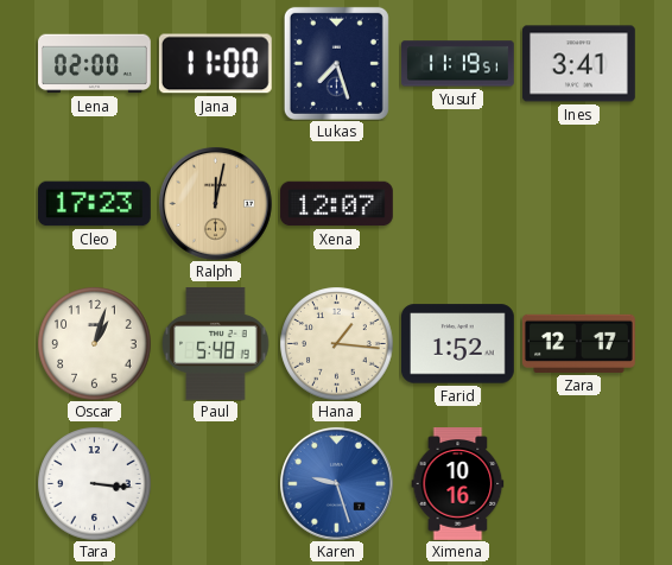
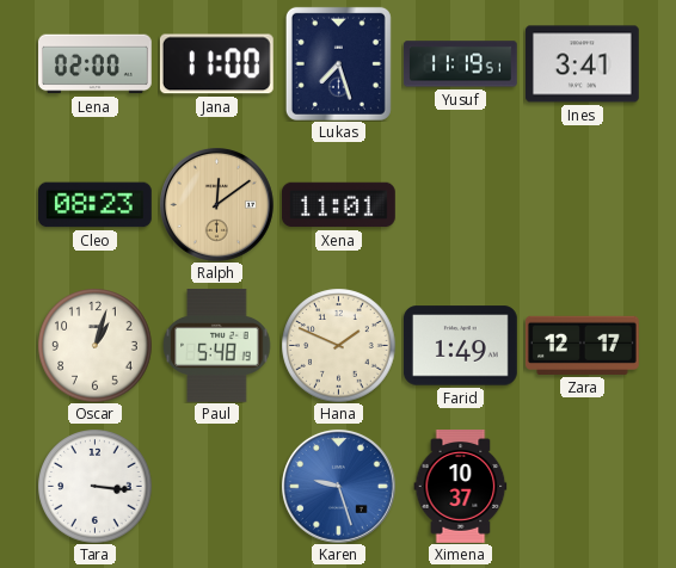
Cleo: 17:23 -> 08:23 (94, 205)
Ralph: 12:02 -> 12:09 (216, 204)
Xena: 12:07 -> 11:01 (339, 205)
Hana: 1:16 -> 1:49 (338, 345)
Farid: 1:52 -> 1:49 (460, 346)
Ximena: 10:16 -> 10:37 (461, 487)
